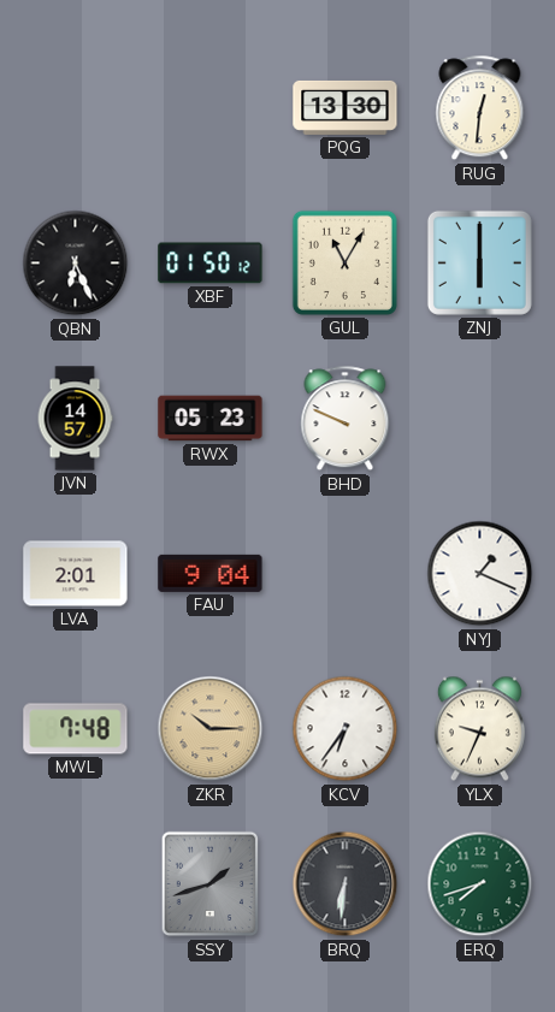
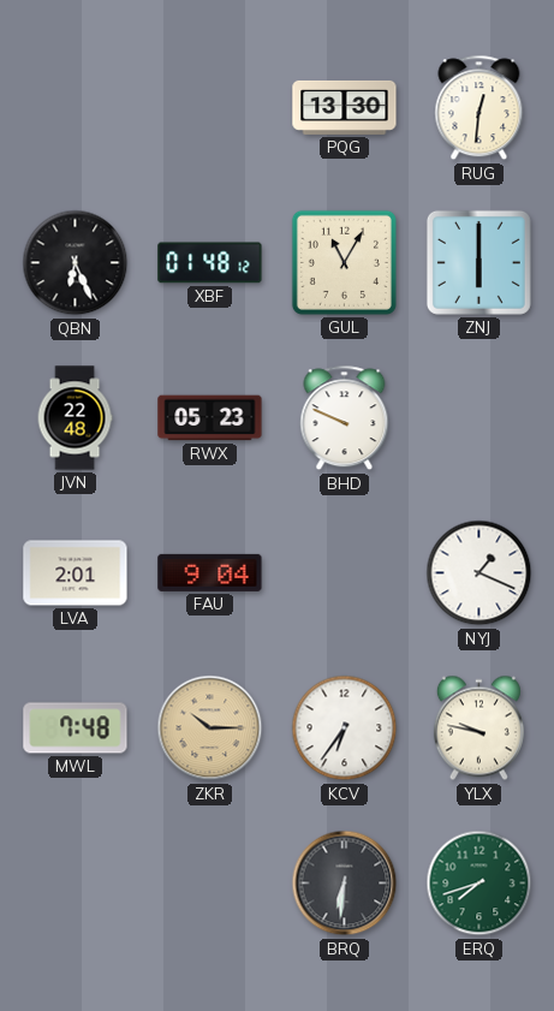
XBF: 01:50 -> 01:48 (210, 263)
JVN: 14:57 -> 22:48 (75, 418)
YLX: 9:34 -> 9:47 (478, 728)
SSY: 1:42 -> none (211, 884)
